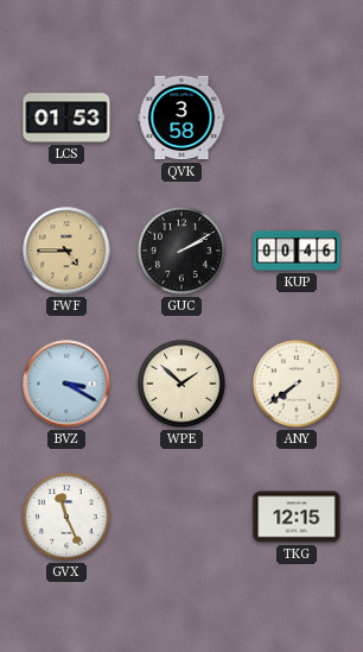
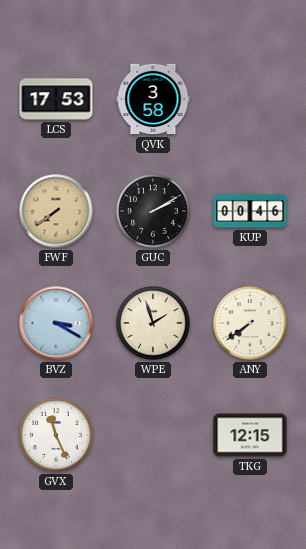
LCS: 01:53 -> 17:53 (56, 99)
FWF: 4:45 -> 7:39 (56, 211)
WPE: 1:52 -> 1:57 (153, 323)
